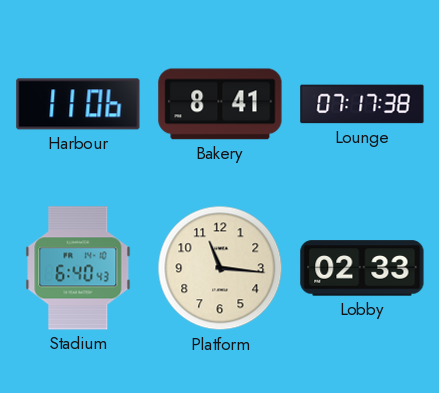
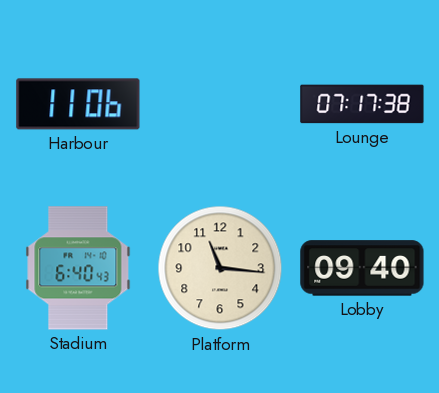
Bakery: 8:41 -> none (220, 104)
Lobby: 02:33 -> 09:40 (362, 268)
